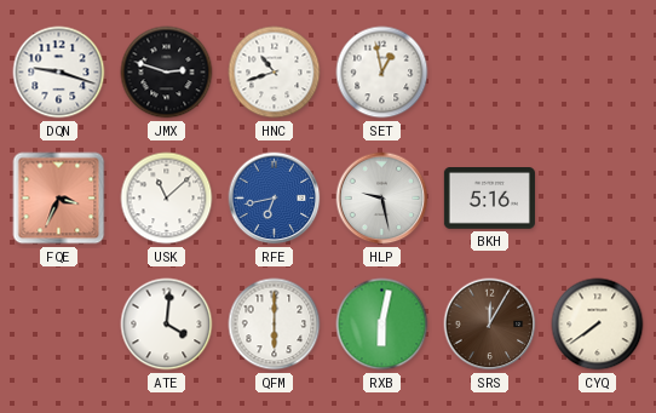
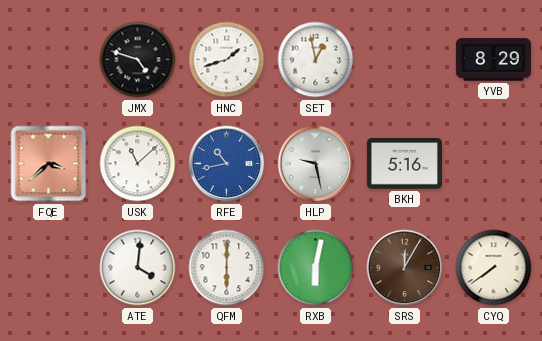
DQN: 9:18 -> none (59, 73)
JMX: 2:48 -> 4:48 (138, 60)
HNC: 10:42 -> 1:42 (227, 60)
YVB: none -> 8:29 (493, 60)
FQE: 3:34 -> 3:38 (49, 164)
RFE: 6:43 -> 10:43 (227, 164)
